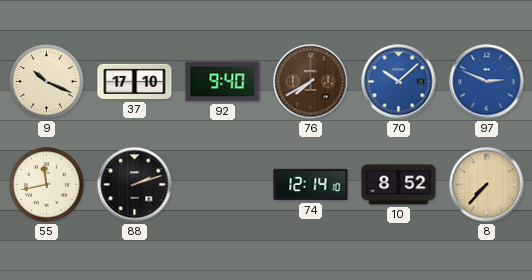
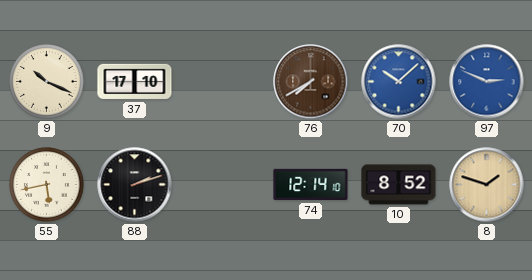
92: 9:40 -> none (223, 82)
55: 11:43 -> 5:43 (47, 185)
8: 7:37 -> 1:48 (487, 185)
